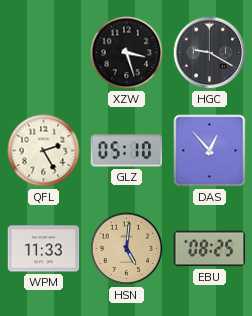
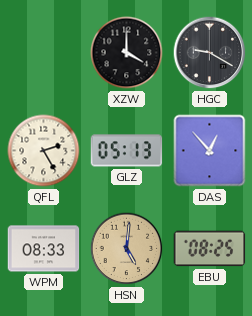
XZW: 3:27 -> 4:00 (127, 53)
GLZ: 05:10 -> 05:13 (127, 151)
WPM: 11:33 -> 08:33 (44, 249)
